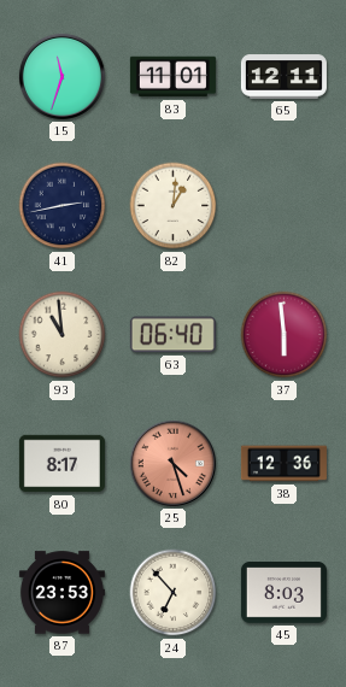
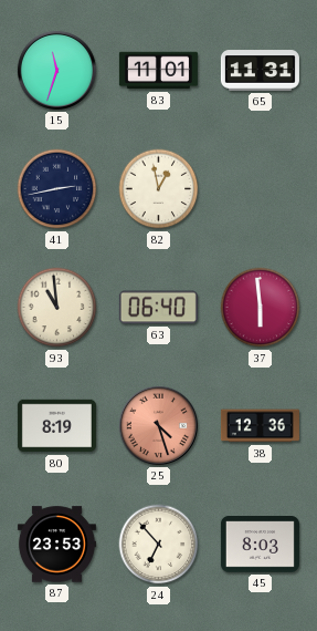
65: 12:11 -> 11:31 (260, 71)
82: 1:01 -> 12:58 (159, 189)
80: 8:17 -> 8:19 (56, 426)
